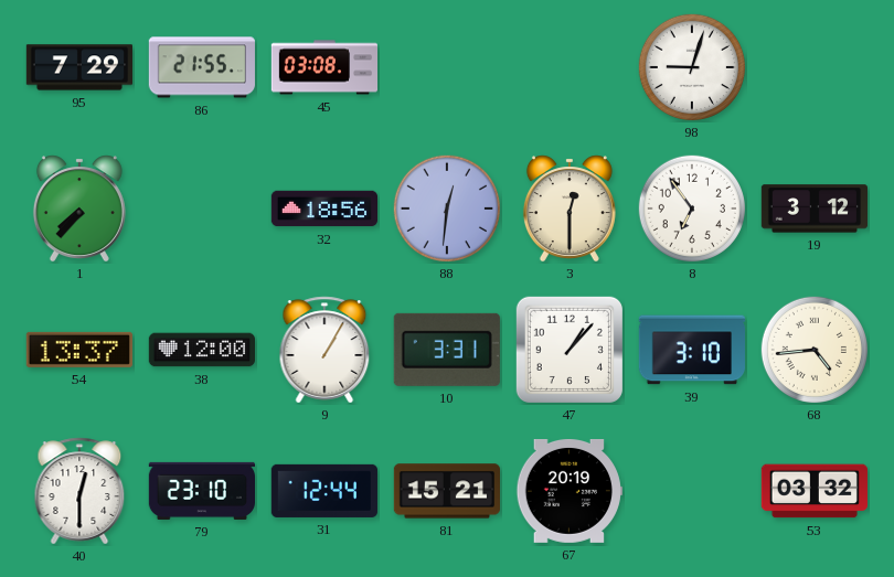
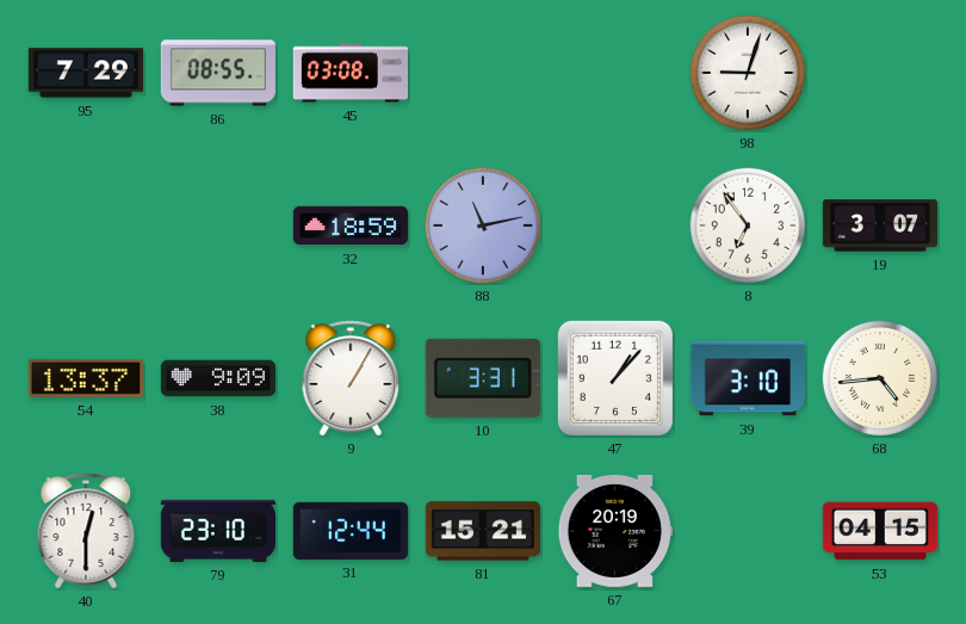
86: 21:55 -> 08:55 (218, 73)
1: 7:37 -> none (79, 209)
32: 18:56 -> 18:59 (349, 225)
88: 12:31 -> 11:13 (483, 225)
3: 12:30 -> none (570, 209)
19: 3:12 -> 3:07 (879, 225)
38: 12:00 -> 9:09 (217, 378)
53: 03:32 -> 04:15 (880, 531)
